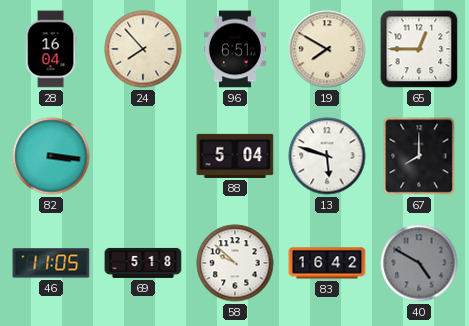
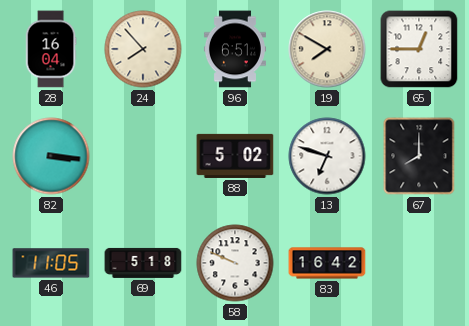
88: 5:04 -> 5:02 (235, 156)
13: 5:48 -> 6:48 (327, 156)
58: 9:52 -> 9:49 (235, 263)
40: 4:50 -> none (419, 263)
